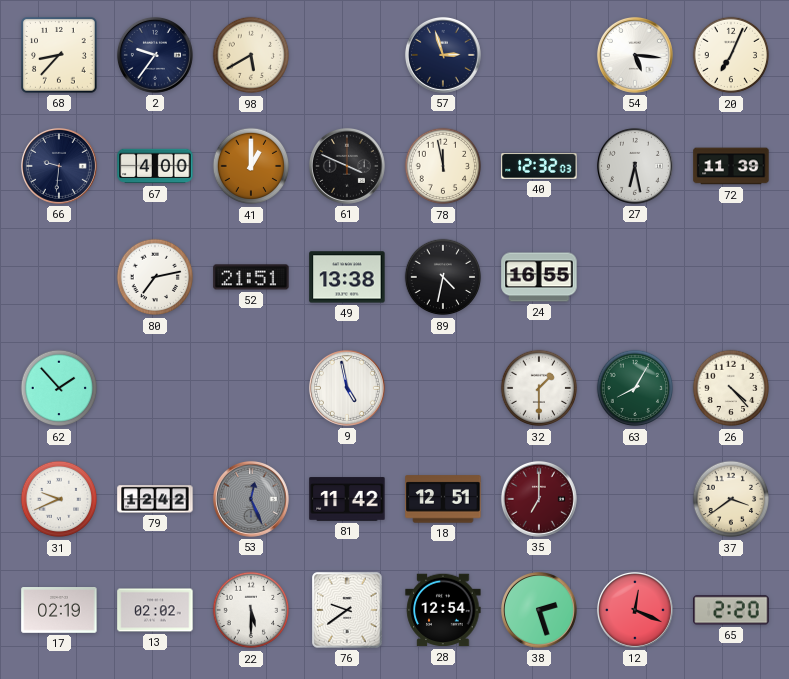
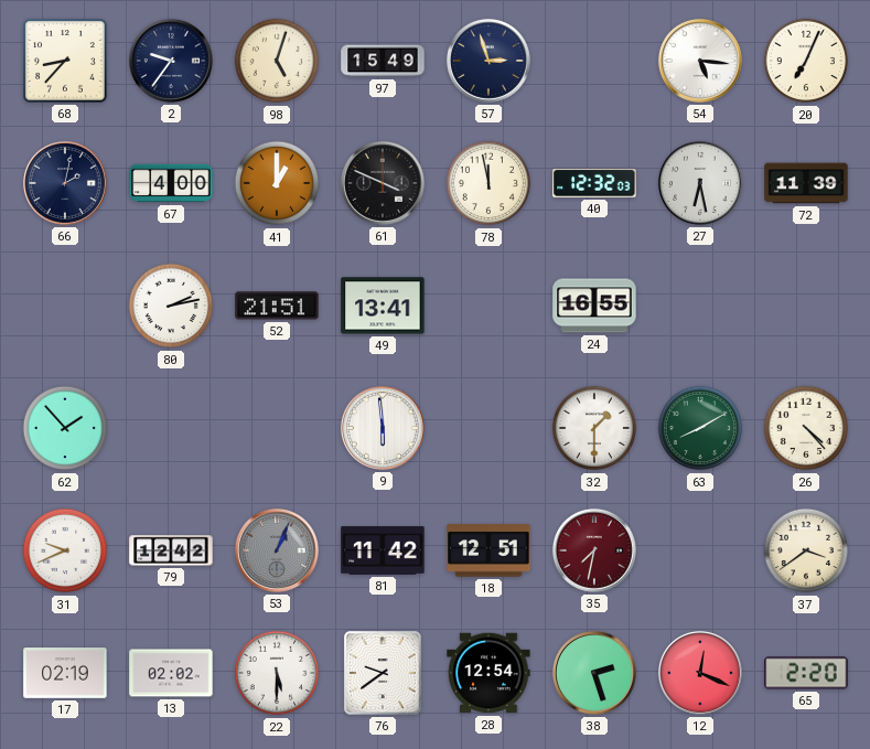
98: 5:40 -> 5:03 (277, 61)
97: none -> 15:49 (383, 61)
66: 9:31 -> 2:02 (65, 183)
80: 7:13 -> 2:13 (171, 306)
49: 13:38 -> 13:41 (383, 306)
89: 4:32 -> none (443, 277)
9: 4:58 -> 5:59 (383, 428)
63: 8:05 -> 8:10 (700, 428)
53: 12:26 -> 1:04 (277, 550)
35: 7:00 -> 7:32 (594, 550)
